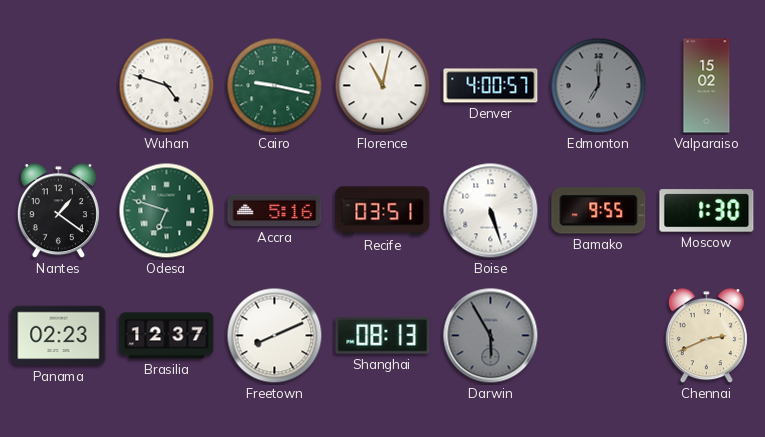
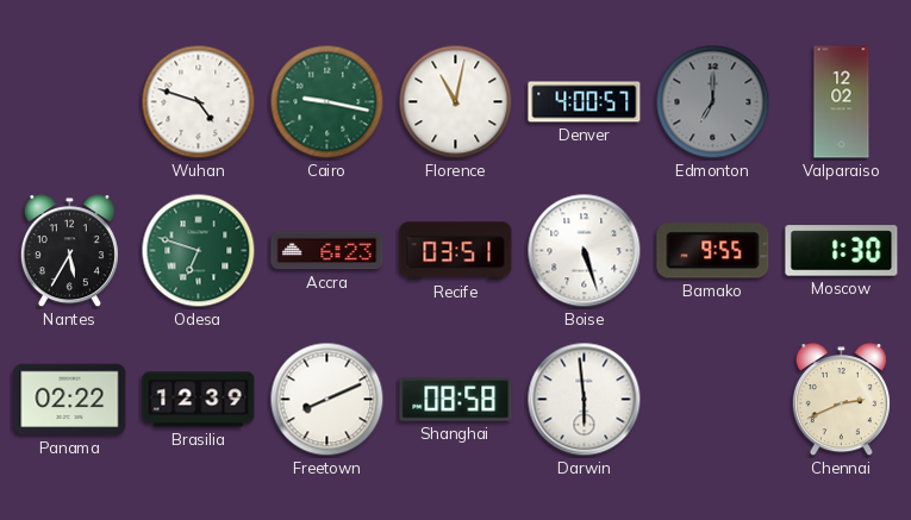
Valparaiso: 15:02 -> 12:02 (842, 102)
Nantes: 1:21 -> 5:35 (69, 251)
Accra: 5:16 -> 6:23 (327, 251)
Panama: 02:23 -> 02:22 (70, 400)
Brasilia: 12:37 -> 12:39 (199, 400)
Shanghai: 08:13 -> 08:58 (456, 400)
Darwin: 5:55 -> 5:59 (585, 400)
Darwin dial: grey -> white (585, 400)
